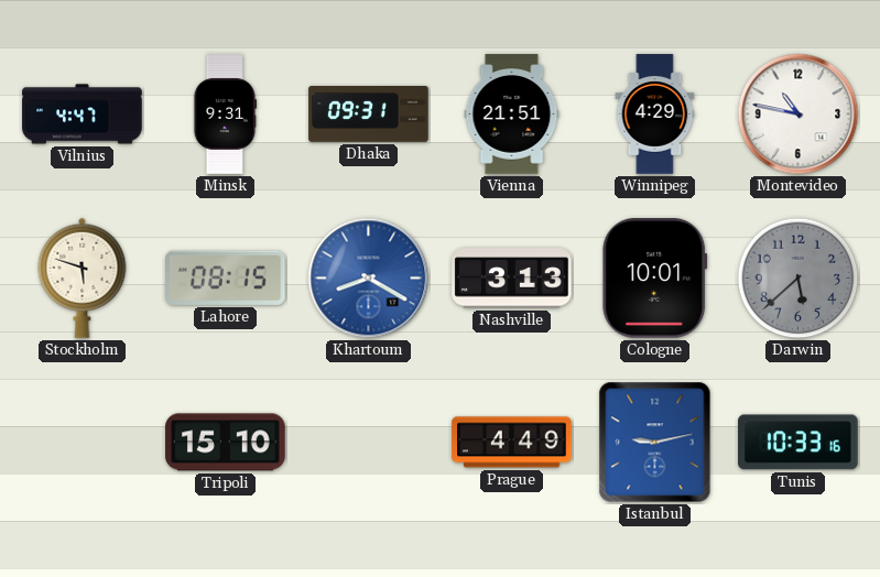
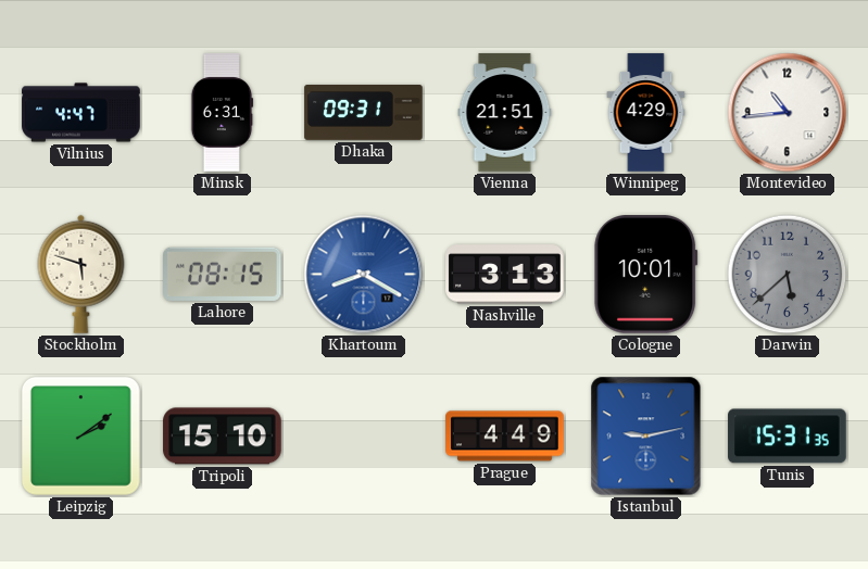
Minsk: 9:31 -> 6:31 (222, 113)
Montevideo: 10:47 -> 10:44 (788, 113)
Leipzig: none -> 2:09 (81, 437)
Tunis: 10:33 -> 15:31 (788, 437)
